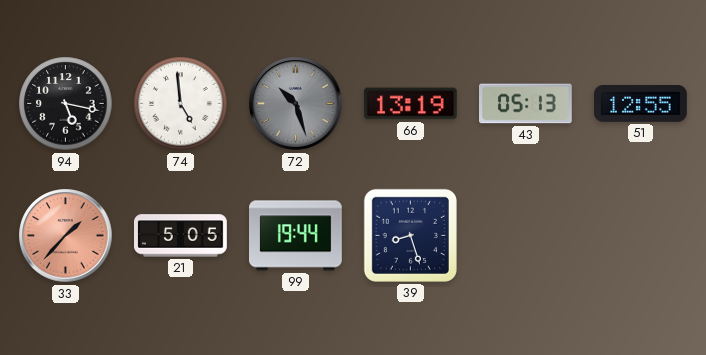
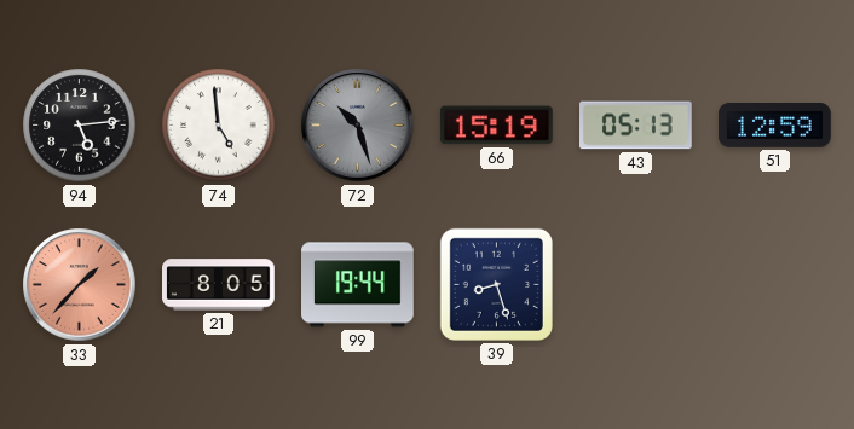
94: 5:17 -> 5:14 (80, 126)
66: 13:19 -> 15:19 (496, 126)
51: 12:55 -> 12:59 (775, 126)
21: 5:05 -> 8:05 (219, 285)
